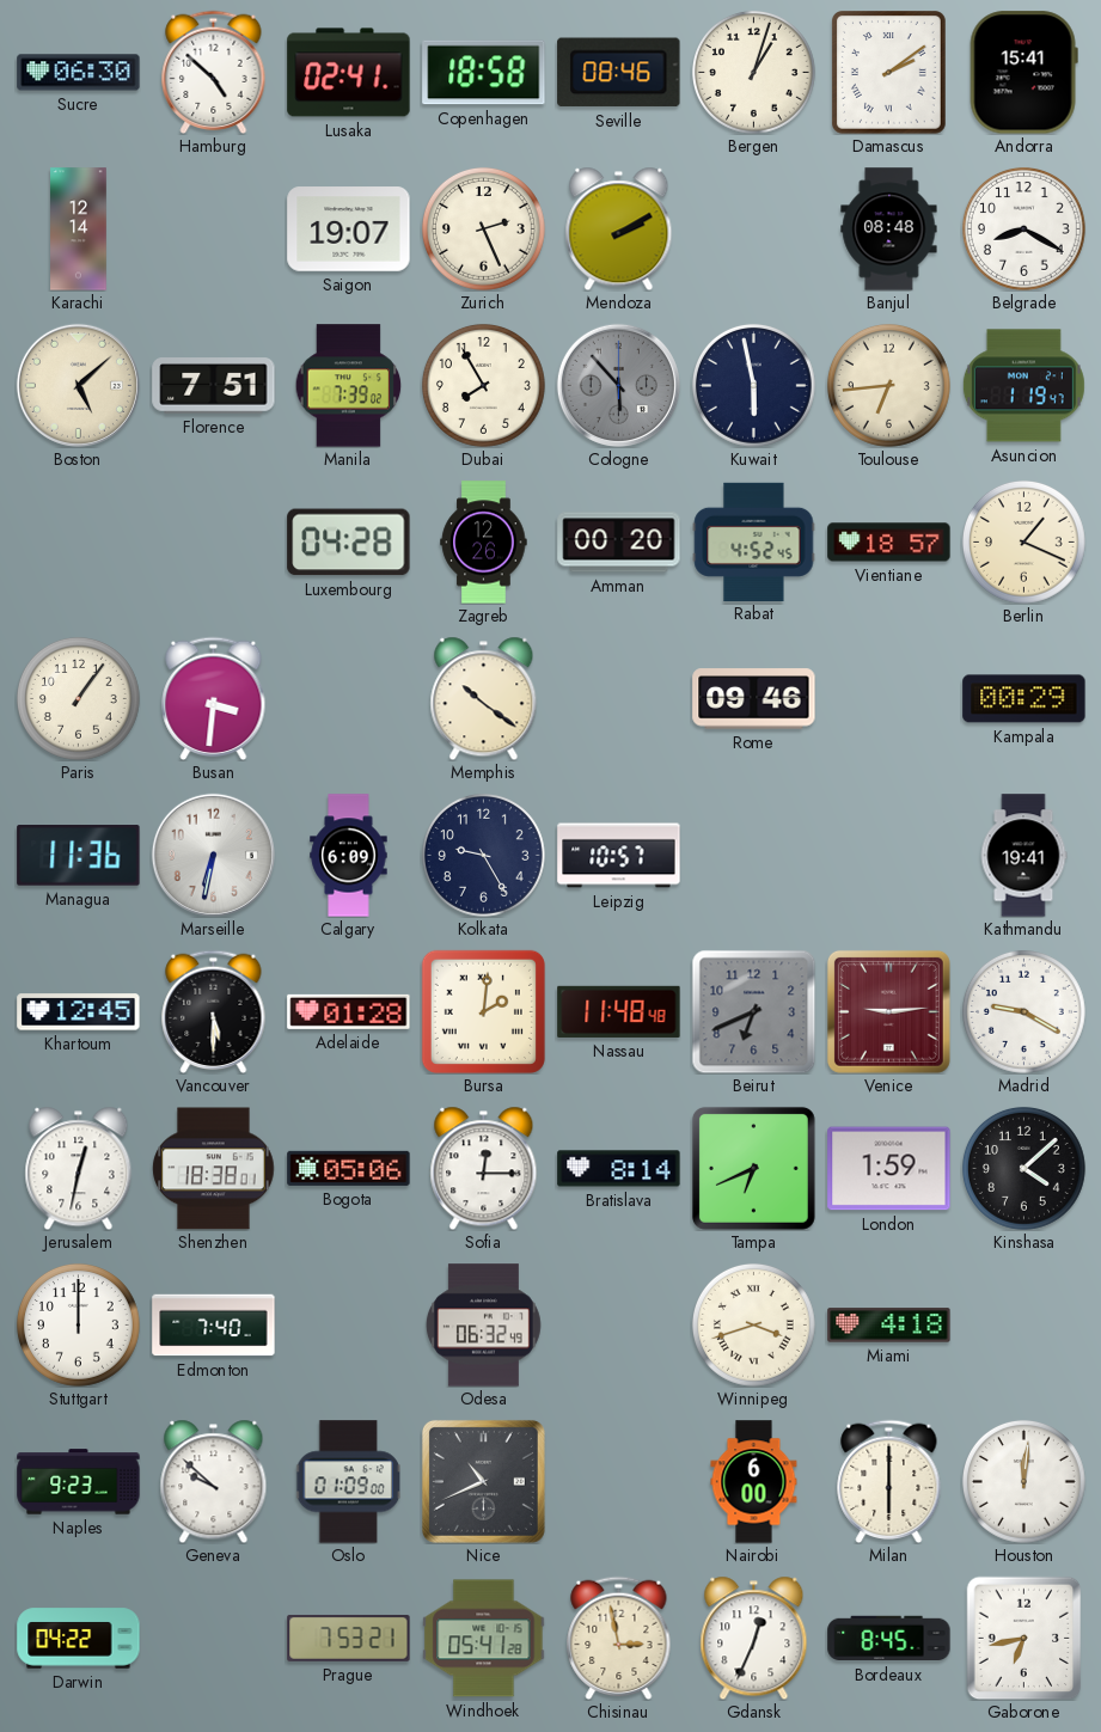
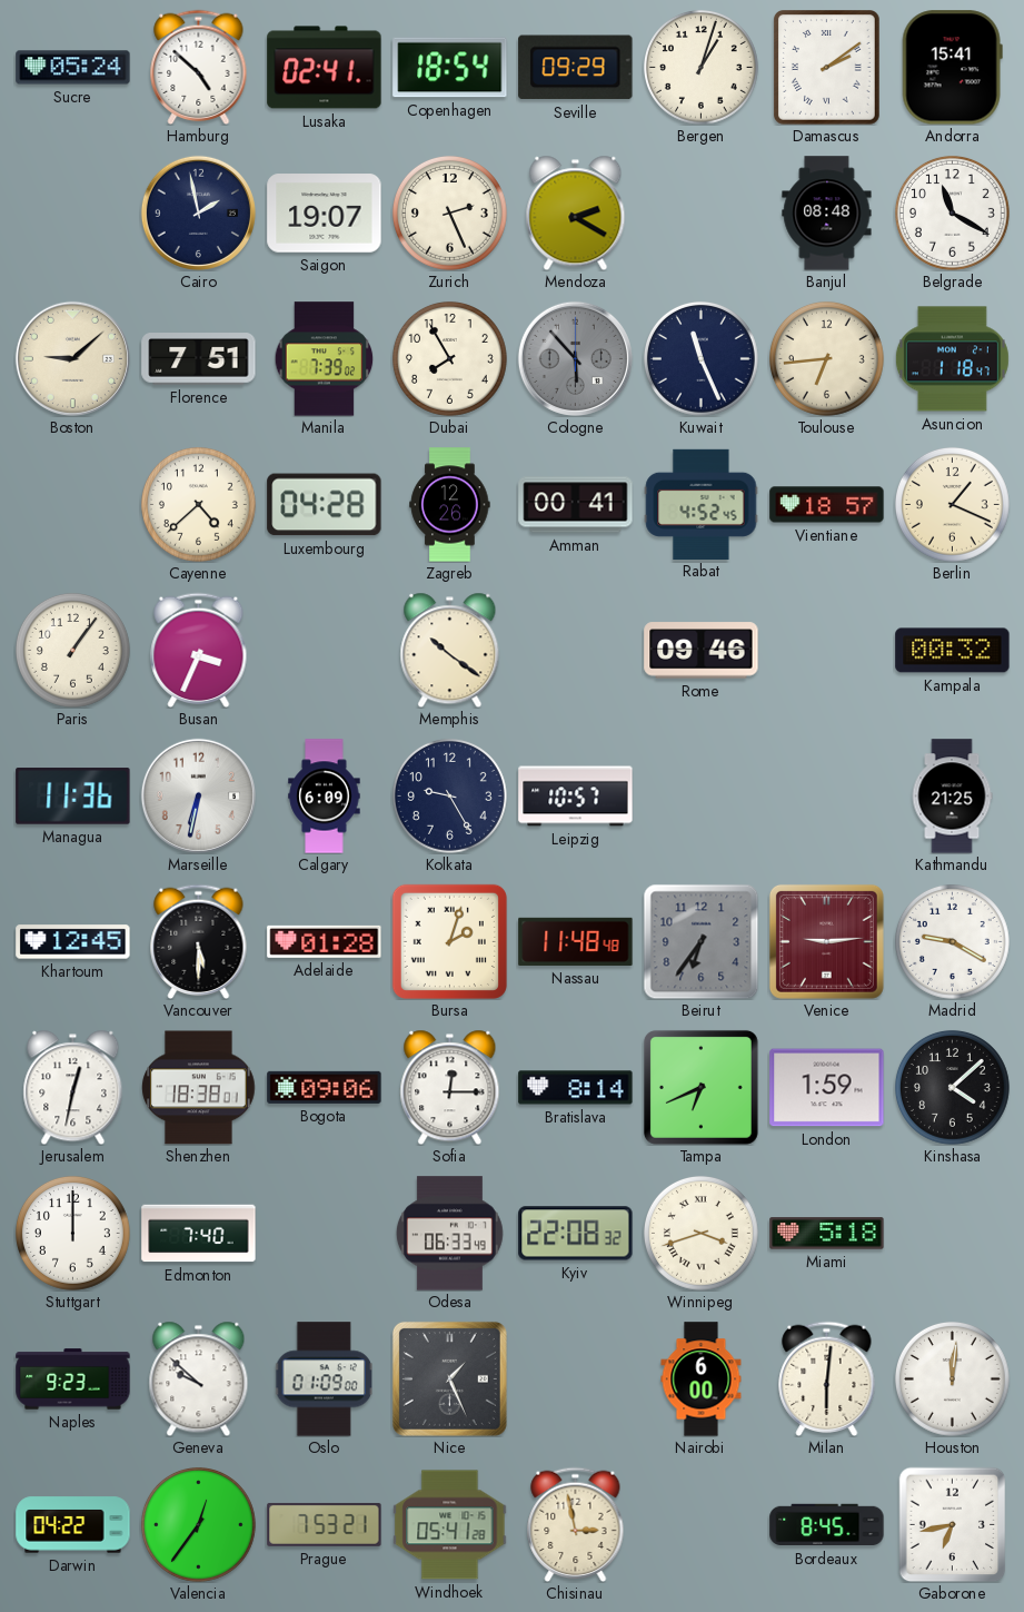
Sucre: 06:30 -> 05:24 (73, 68)
Copenhagen: 18:58 -> 18:54 (450, 68)
Seville: 08:46 -> 09:29 (576, 68)
Karachi: 12:14 -> none (79, 229)
Cairo: none -> 1:58 (198, 212)
Mendoza: 2:10 -> 2:20 (576, 212)
Belgrade: 8:20 -> 11:20 (952, 212)
Boston: 5:08 -> 9:08 (72, 358)
Kuwait: 5:58 -> 11:26 (700, 358)
Asuncion: 1:19 -> 1:18 (952, 359)
Cayenne: none -> 4:38 (198, 504)
Amman: 00:20 -> 00:41 (576, 505)
Busan: 3:31 -> 3:34 (199, 650)
Kampala: 00:29 -> 00:32 (953, 651)
Kathmandu: 19:41 -> 21:25 (952, 797)
Bursa: 2:01 -> 2:03 (449, 941)
Beirut: 6:41 -> 6:36 (700, 941)
Bogota: 05:06 -> 09:06 (325, 1087)
Odesa: 06:32 -> 06:33 (449, 1234)
Kyiv: none -> 22:08 (576, 1234)
Miami: 4:18 -> 5:18 (827, 1234)
Nice: 10:41 -> 1:26 (449, 1378)
Milan: 6:00 -> 6:01 (827, 1378)
Valencia: none -> 12:36 (198, 1524)
Gdansk: 12:34 -> none (754, 1638)
